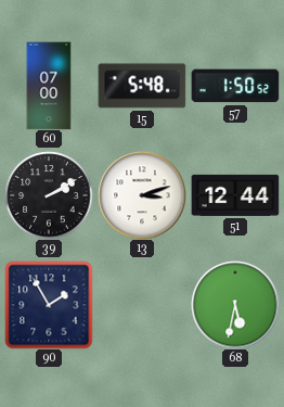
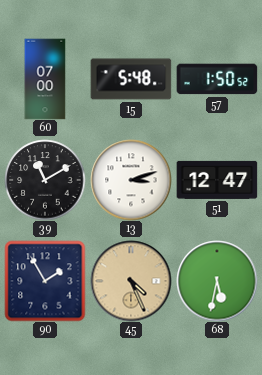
39: 2:10 -> 11:10 (45, 180)
51: 12:44 -> 12:47 (217, 180)
45: none -> 4:26 (131, 281)
